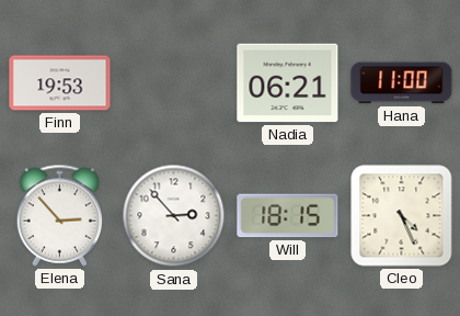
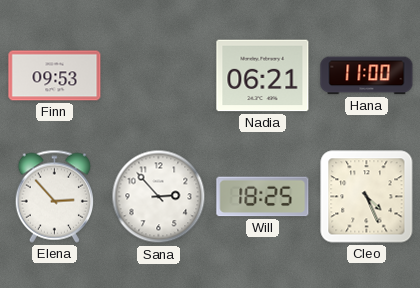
Finn: 19:53 -> 09:53 (55, 76)
Will: 18:15 -> 18:25 (263, 197)
